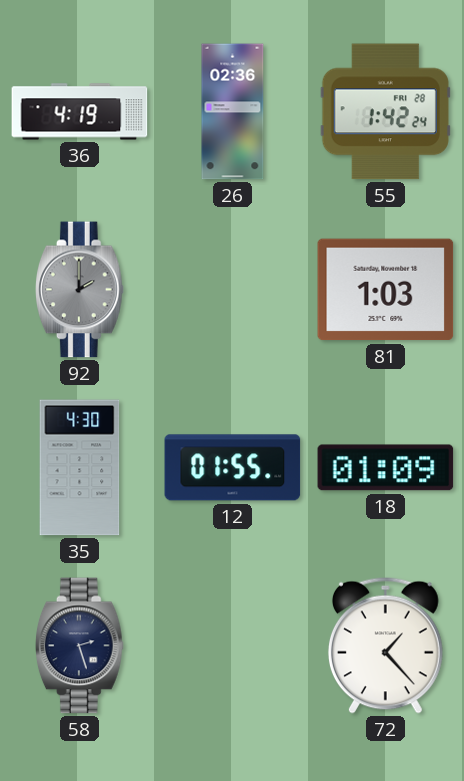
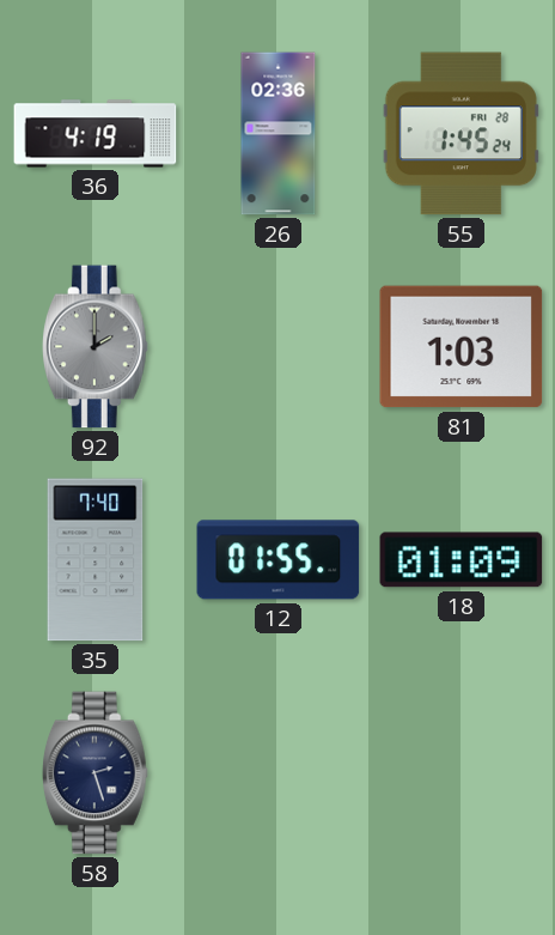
55: 1:42 -> 1:45 (461, 134)
35: 4:30 -> 7:40 (96, 560)
72: 1:23 -> none (385, 645)
